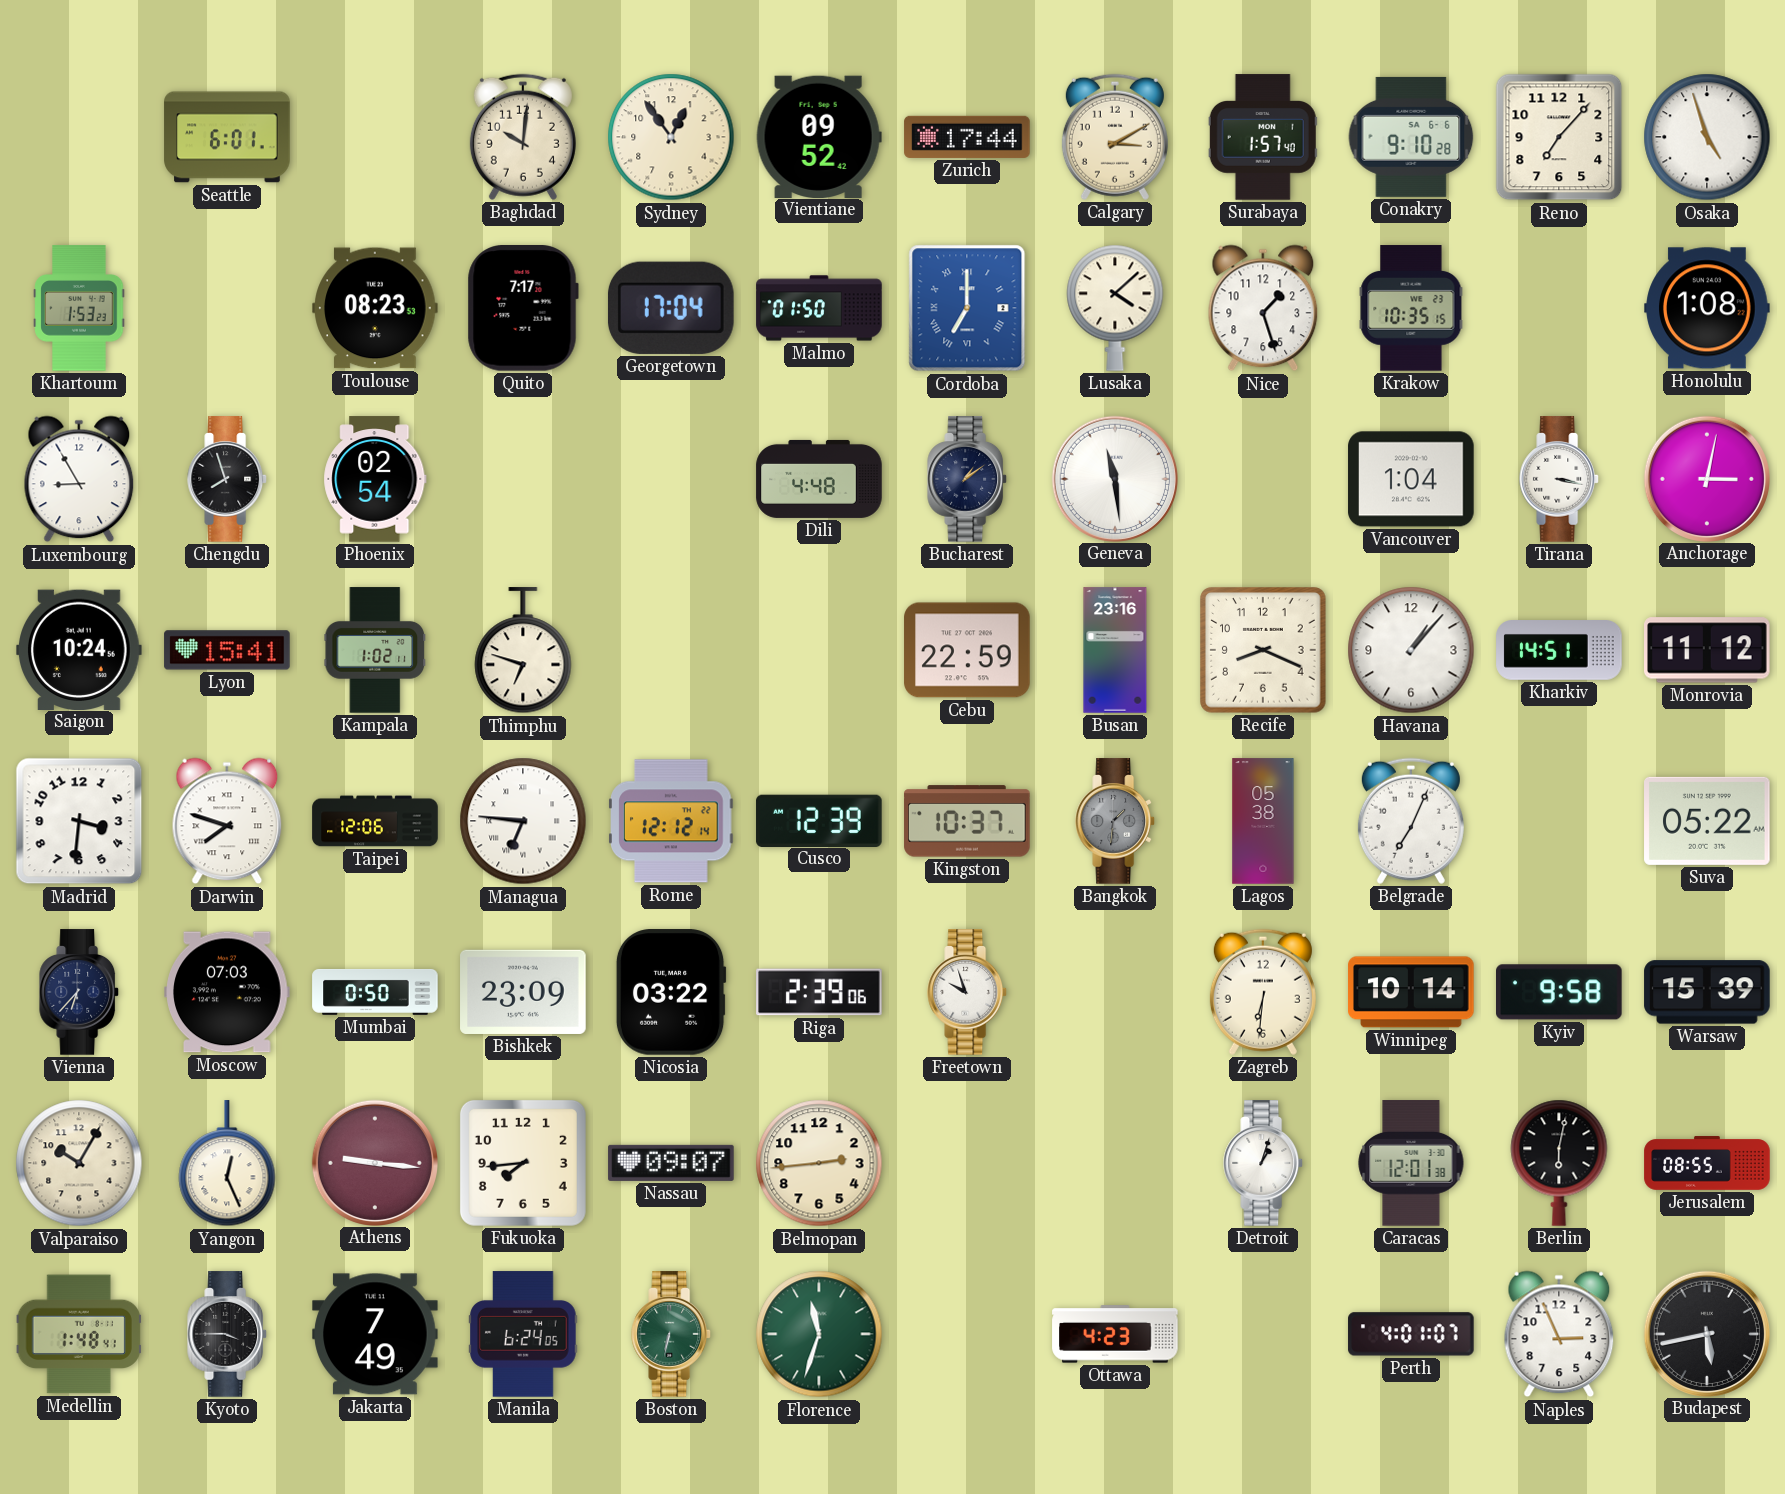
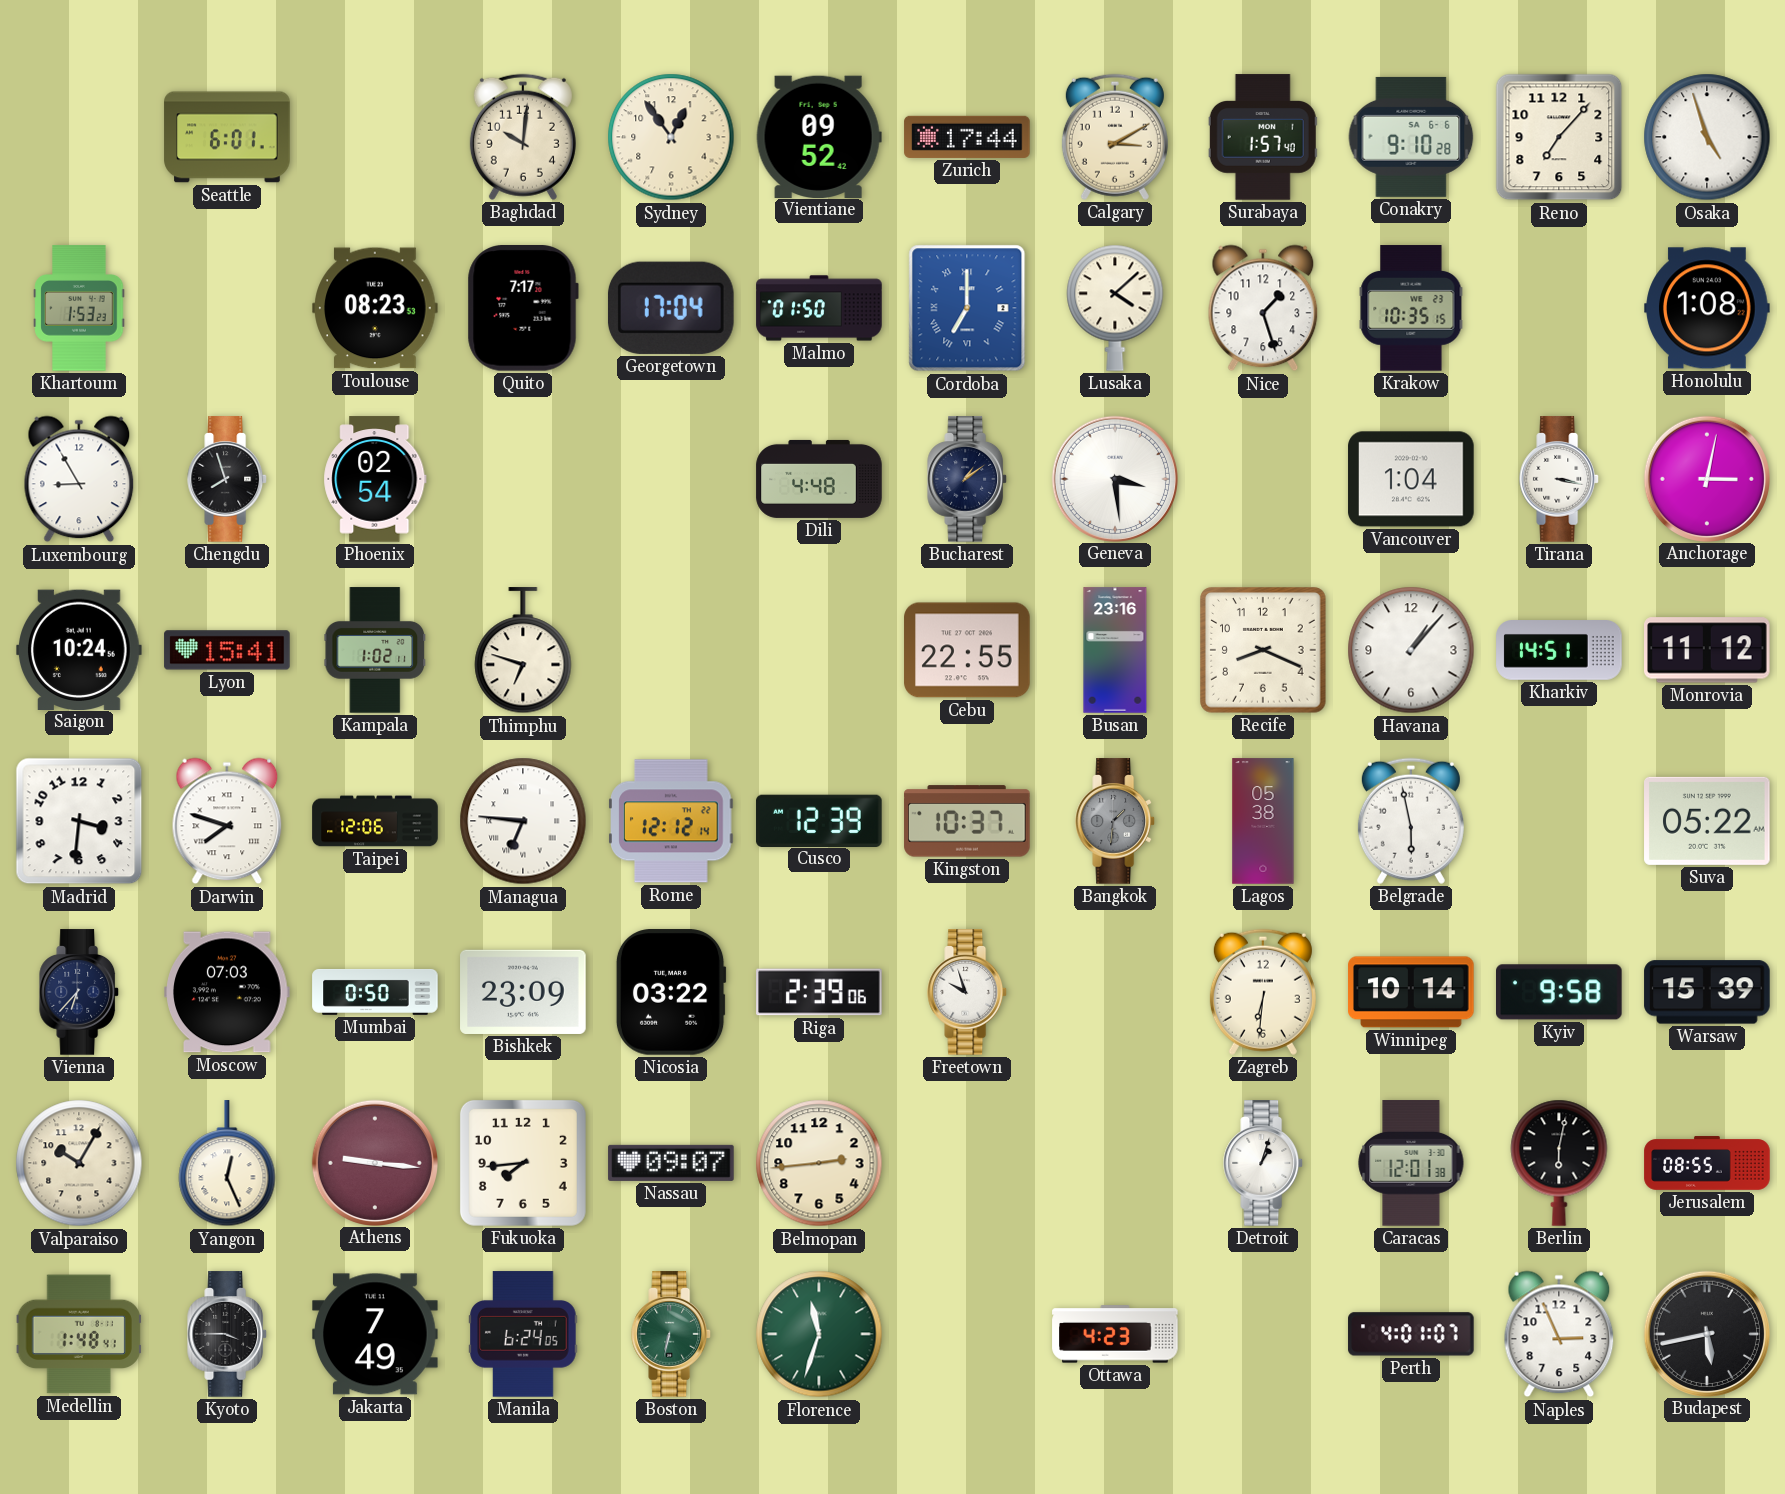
Geneva: 11:29 -> 3:29 (1114, 478)
Cebu: 22:59 -> 22:55 (967, 650)
Belgrade: 7:04 -> 5:58 (1411, 821)
